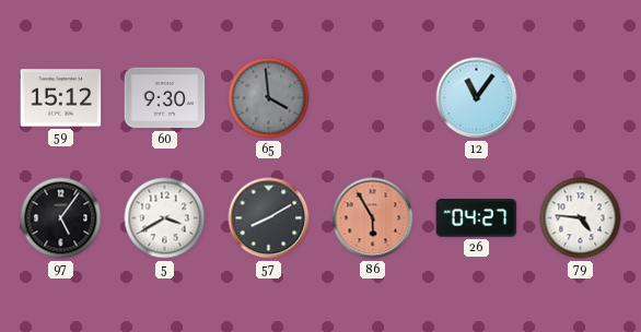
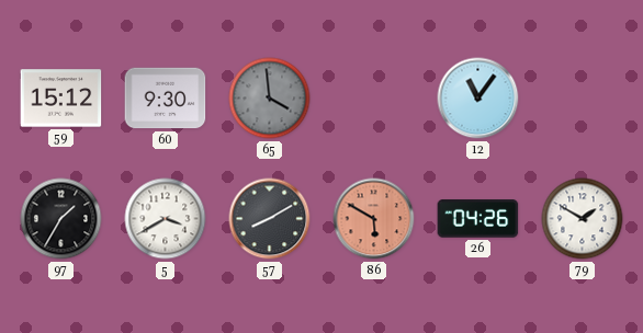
97: 5:06 -> 1:35 (61, 219)
86: 5:55 -> 5:50 (374, 219)
26: 04:27 -> 04:26 (478, 219)
79: 4:46 -> 1:50 (583, 219)
